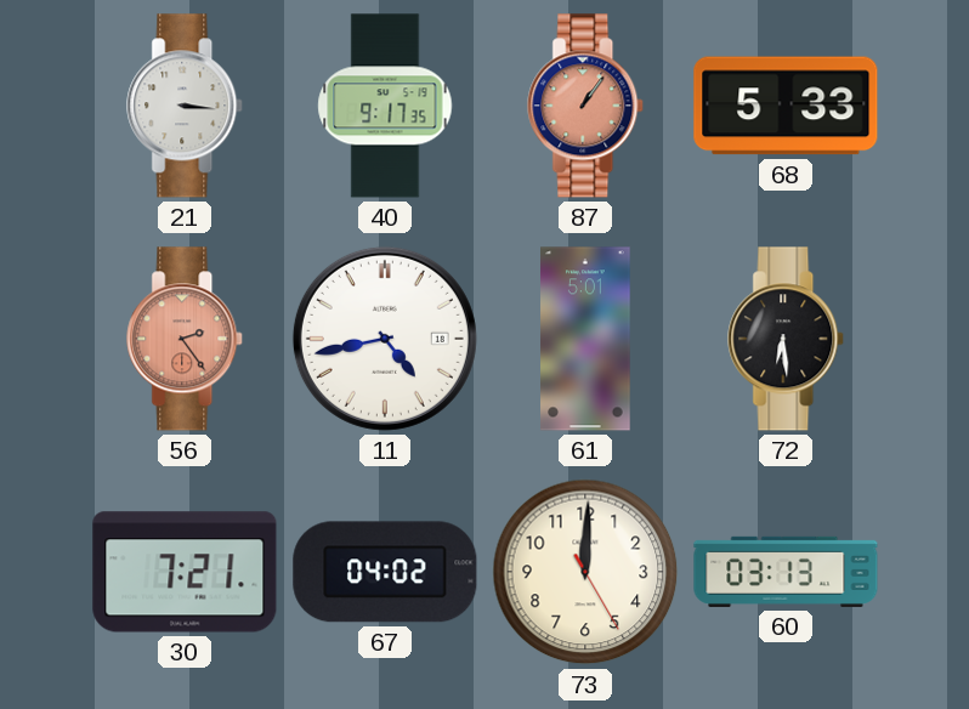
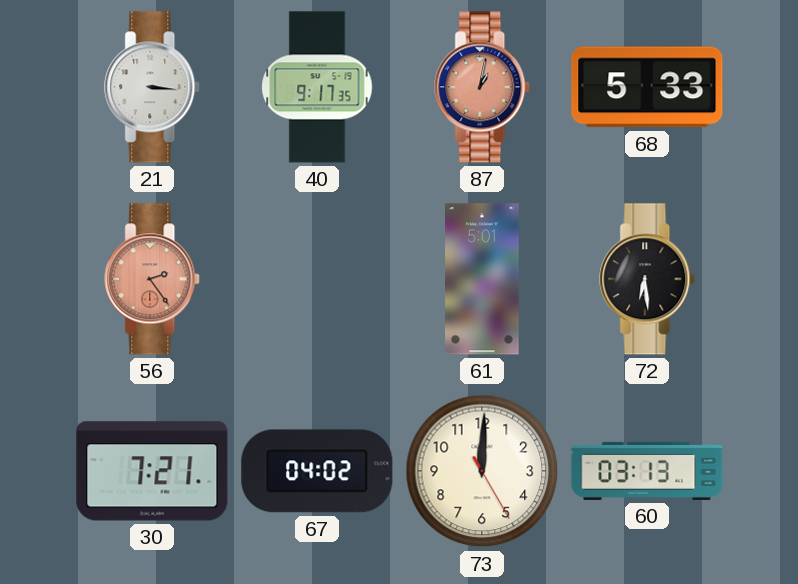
87: 1:06 -> 1:02 (483, 87)
11: 4:43 -> none (385, 339)
